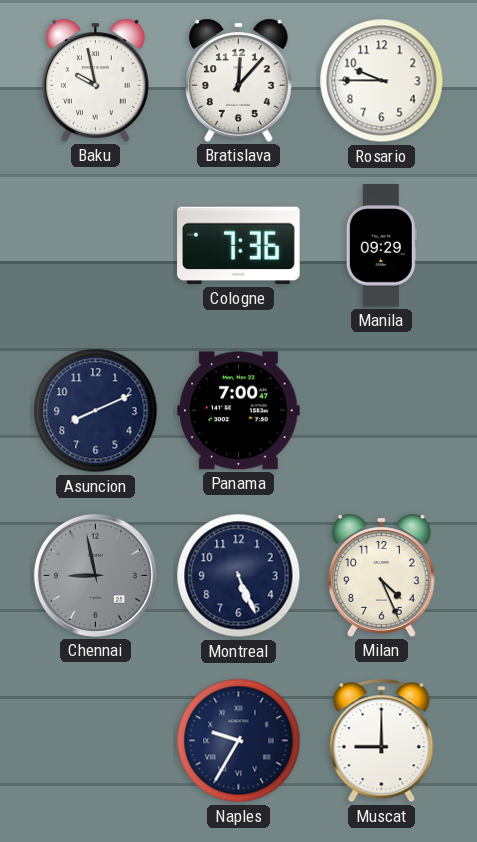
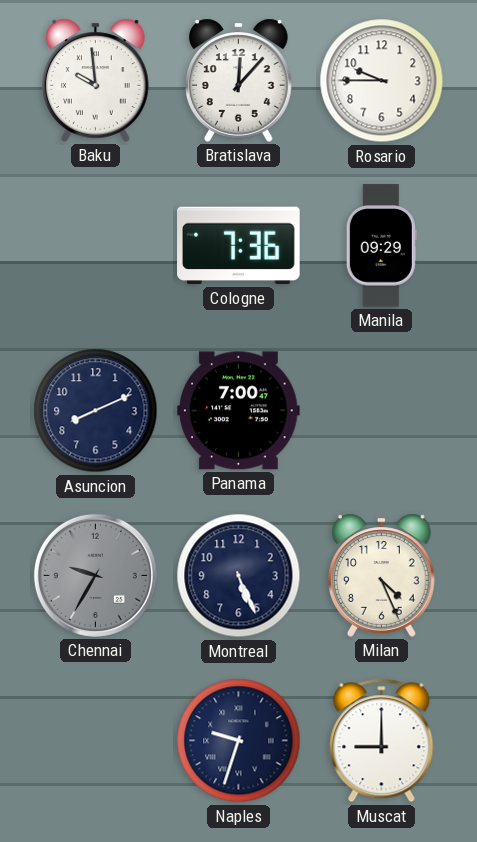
Baku: 9:58 -> 9:59 (96, 80)
Chennai: 8:58 -> 9:35 (95, 575)
Naples: 9:35 -> 9:33 (239, 741)
